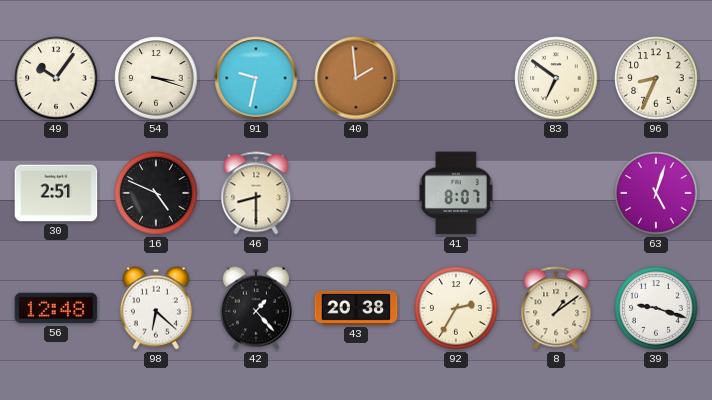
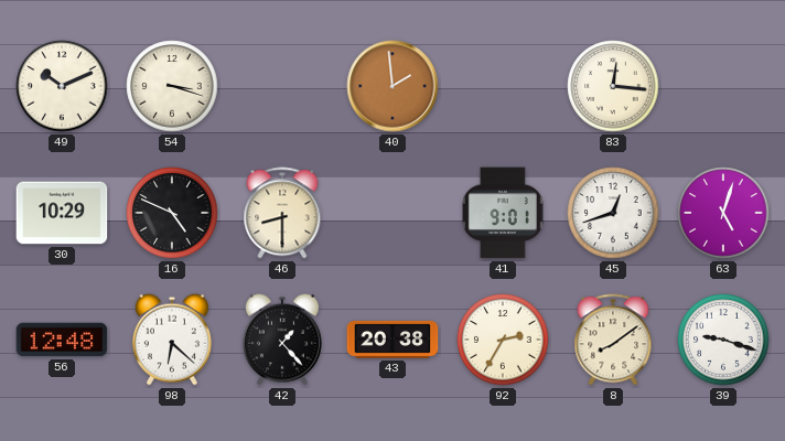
49: 10:06 -> 10:11 (62, 86)
91: 9:32 -> none (256, 78)
83: 6:51 -> 12:16 (613, 86)
96: 8:34 -> none (656, 78)
30: 2:51 -> 10:29 (62, 213)
41: 8:07 -> 9:01 (503, 213)
45: none -> 12:42 (613, 213)
8: 1:09 -> 8:09 (613, 340)
